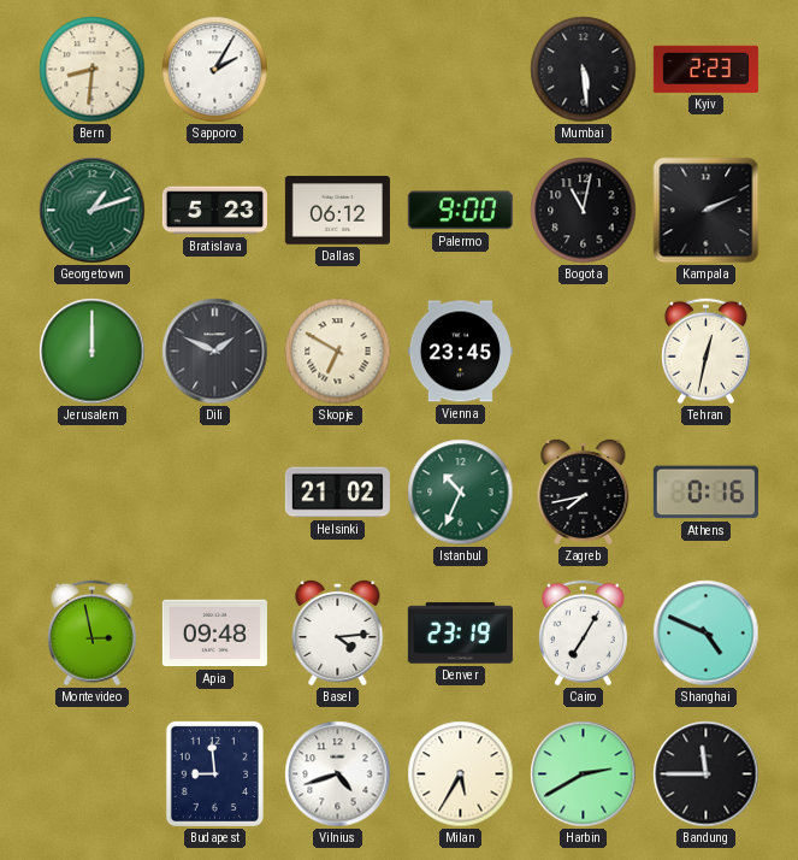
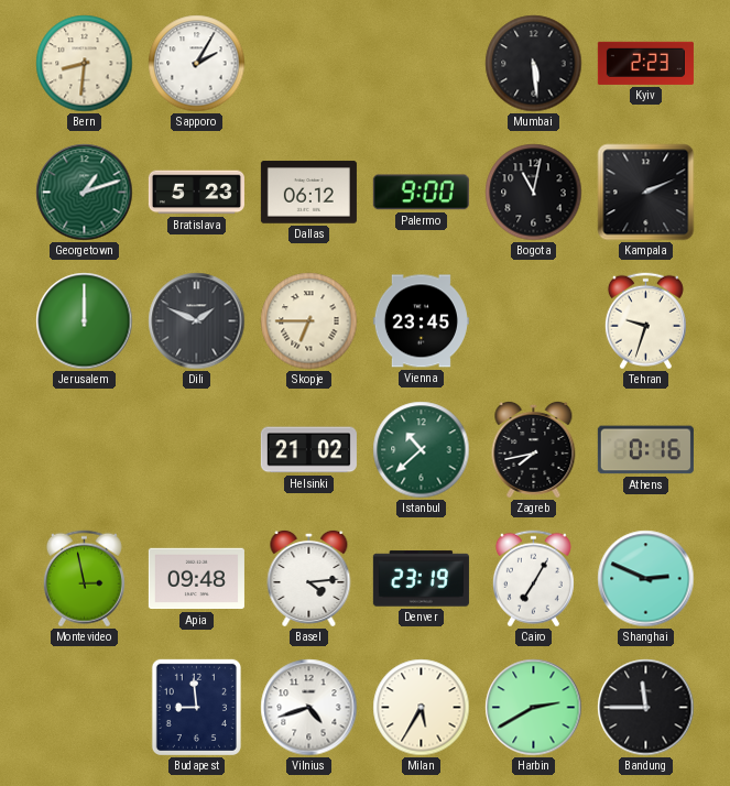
Skopje: 6:50 -> 6:45 (309, 321)
Tehran: 12:32 -> 9:33 (645, 321)
Istanbul: 10:34 -> 10:38 (422, 450)
Shanghai: 4:49 -> 2:49 (646, 579)
